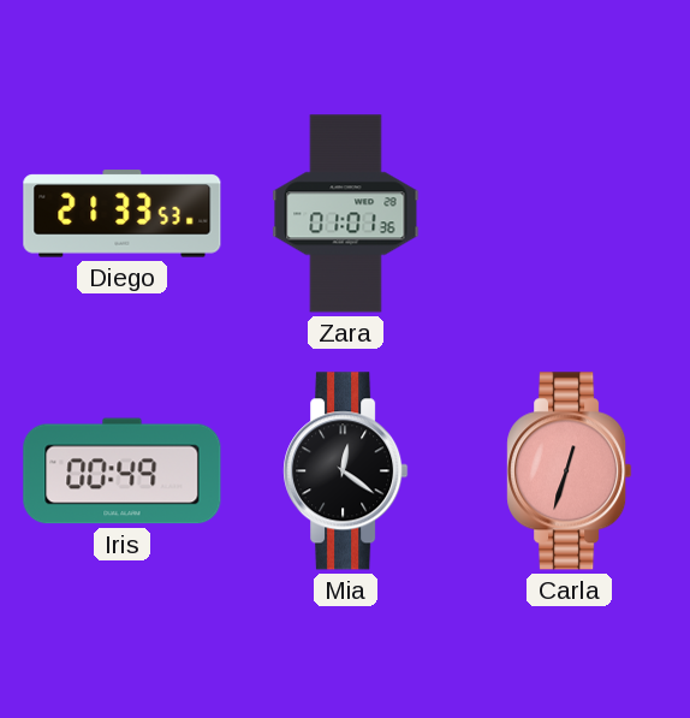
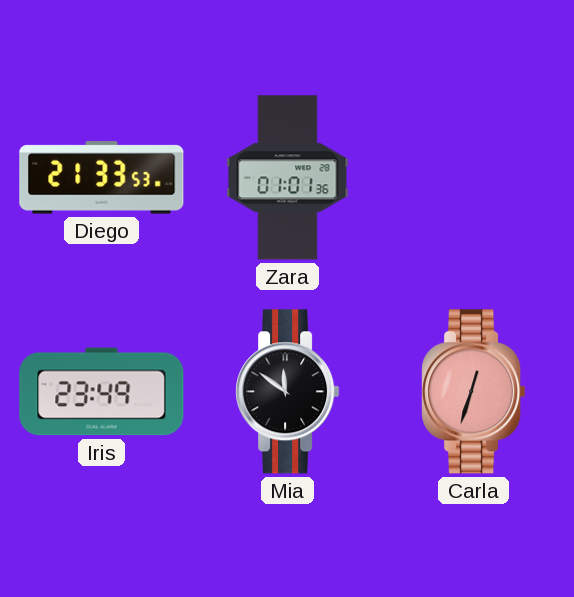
Iris: 00:49 -> 23:49 (102, 392)
Mia: 12:21 -> 11:51 (288, 392)
